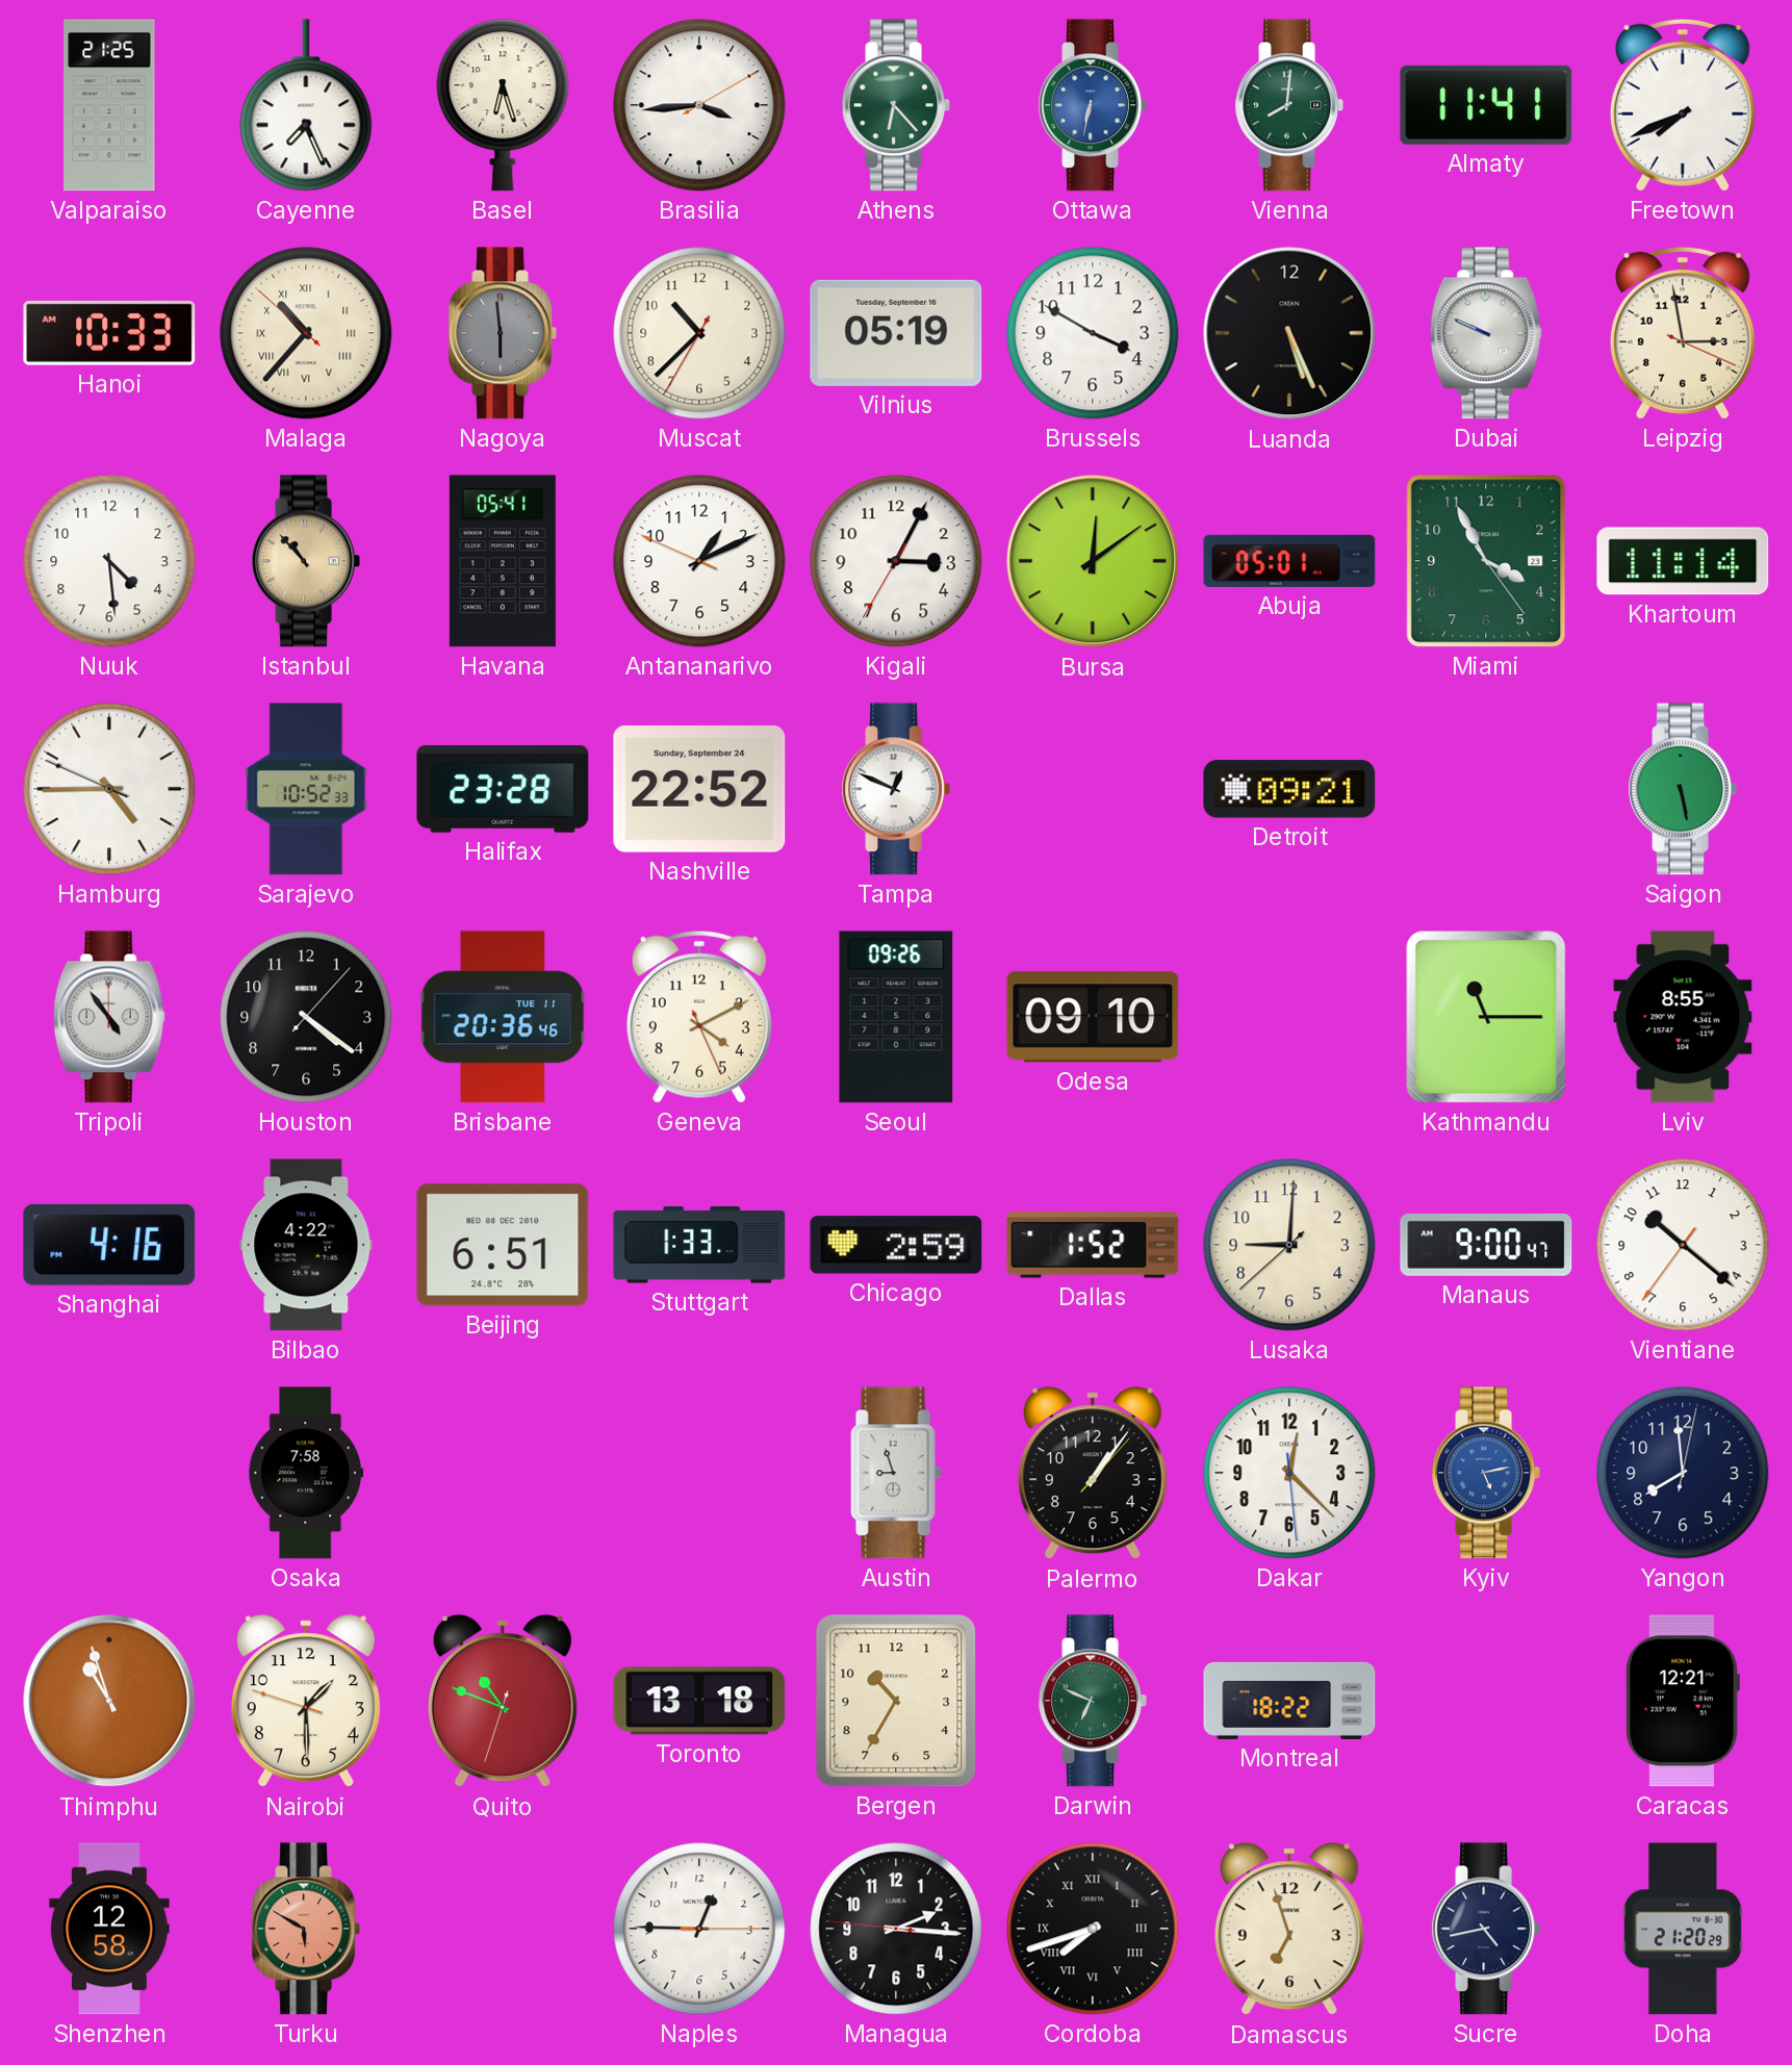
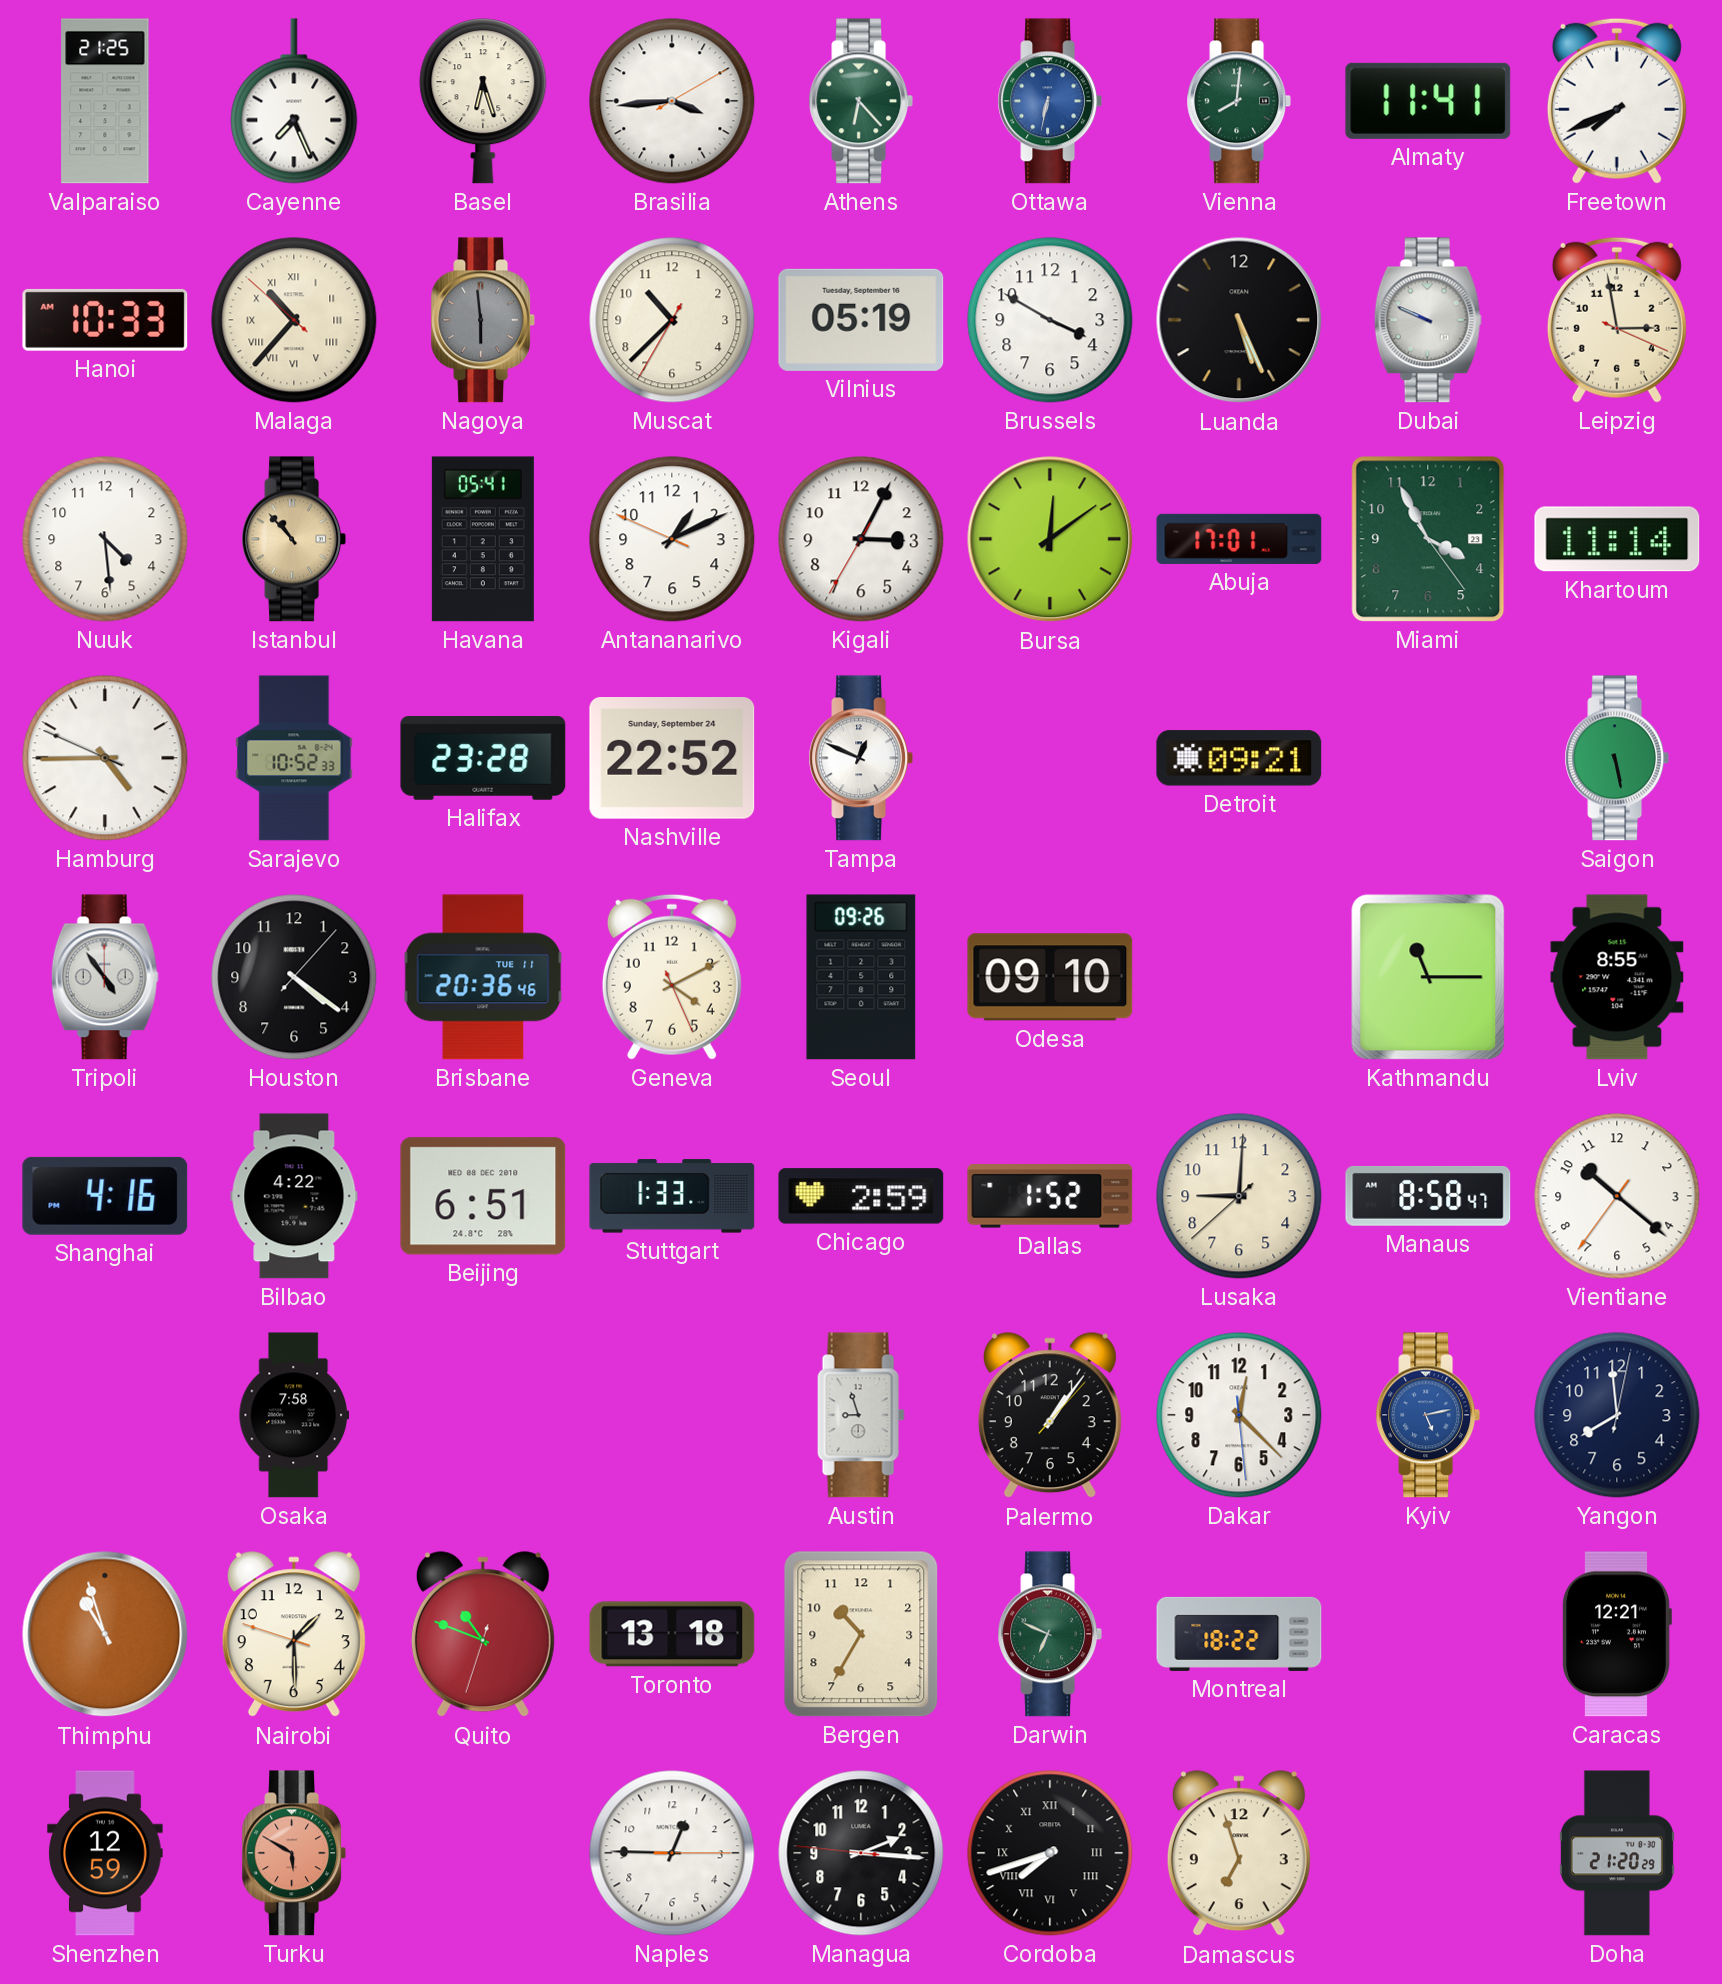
Abuja: 05:01 -> 17:01 (1239, 539)
Manaus: 9:00 -> 8:58 (1428, 1196)
Shenzhen: 12:58 -> 12:59 (105, 1853)
Sucre: 4:43 -> none (1485, 1929)
